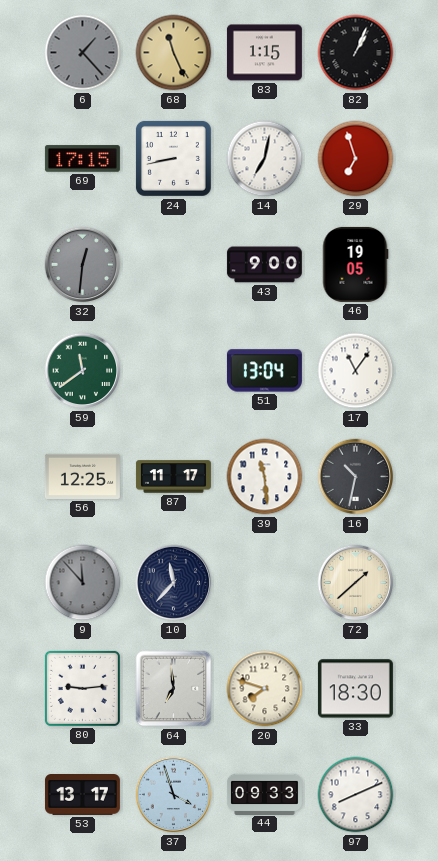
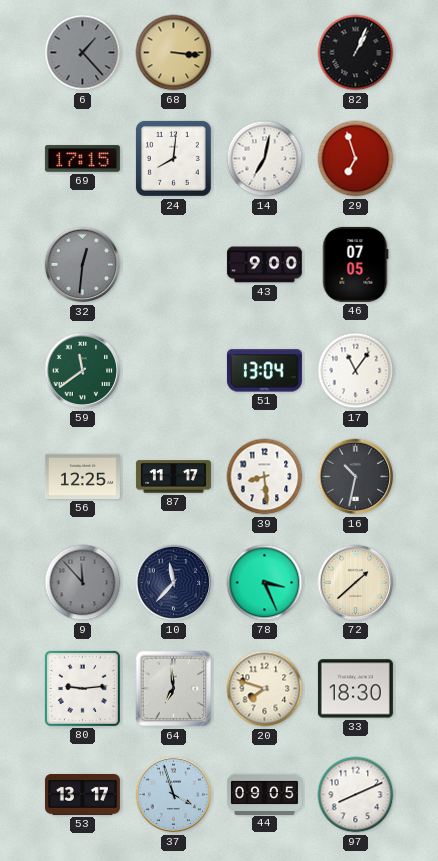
68: 11:26 -> 3:16 (174, 53)
83: 1:15 -> none (264, 53)
24: 8:43 -> 8:01 (173, 158)
46: 19:05 -> 07:05 (355, 264)
39: 11:29 -> 8:29 (265, 477)
78: none -> 3:26 (265, 583)
44: 09:33 -> 09:05 (264, 794)
